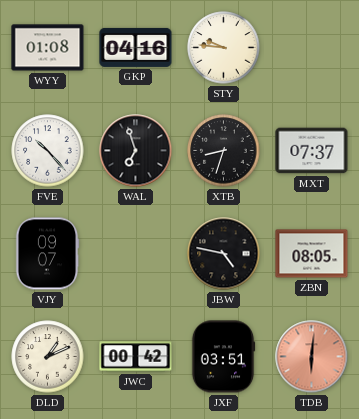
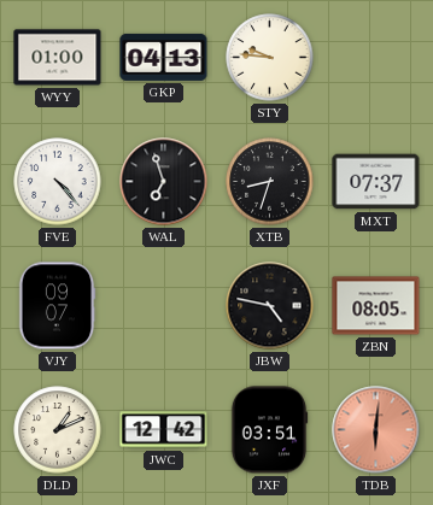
WYY: 01:08 -> 01:00 (58, 58)
GKP: 04:16 -> 04:13 (164, 57)
FVE: 10:23 -> 4:23 (58, 182)
JWC: 00:42 -> 12:42 (164, 430)
